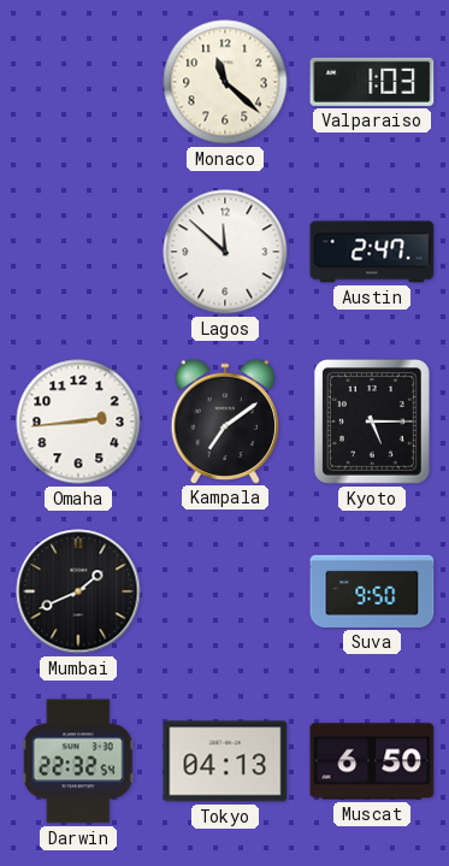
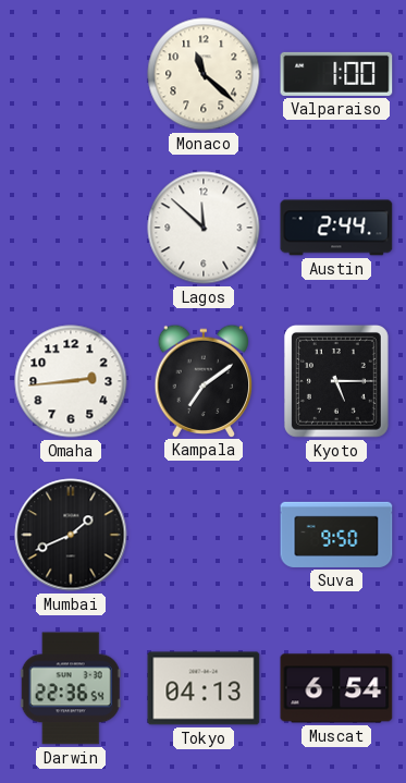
Valparaiso: 1:03 -> 1:00 (336, 74)
Austin: 2:47 -> 2:44 (336, 228)
Darwin: 22:32 -> 22:36 (71, 688)
Muscat: 6:50 -> 6:54 (336, 688)
